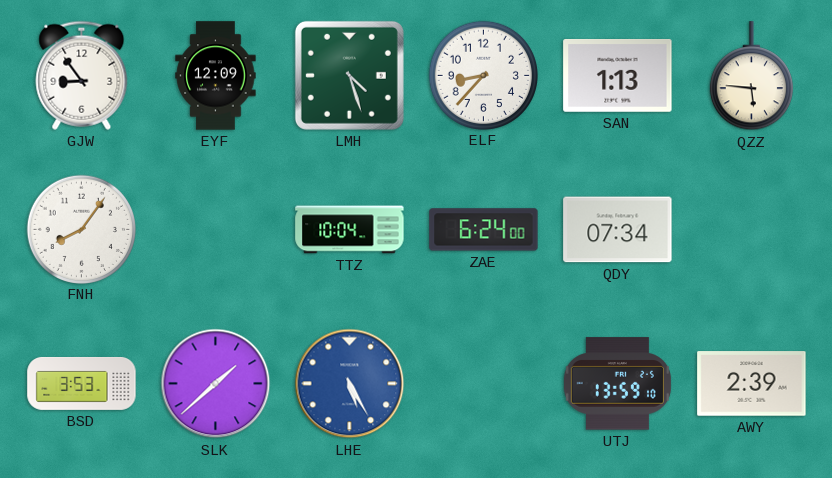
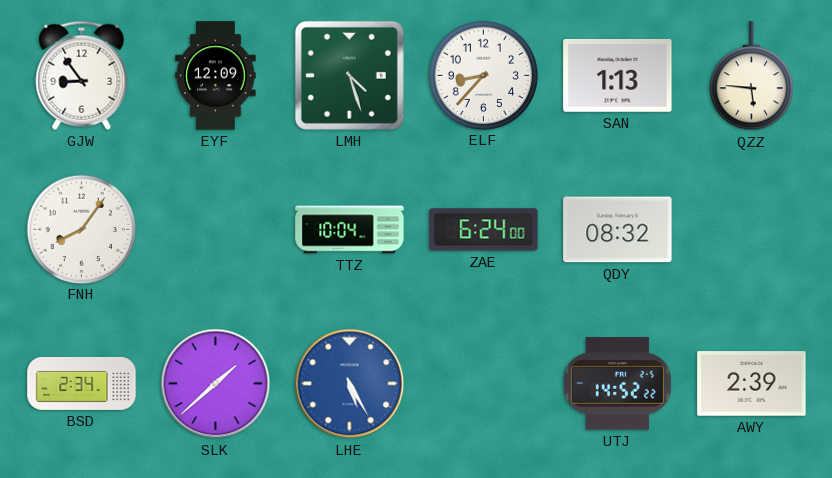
QDY: 07:34 -> 08:32 (618, 230)
BSD: 3:53 -> 2:34 (82, 383)
UTJ: 13:59 -> 14:52 (617, 384)
